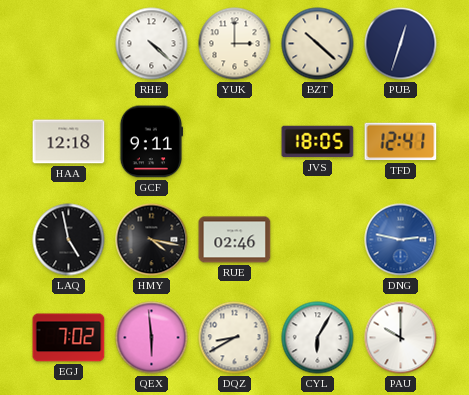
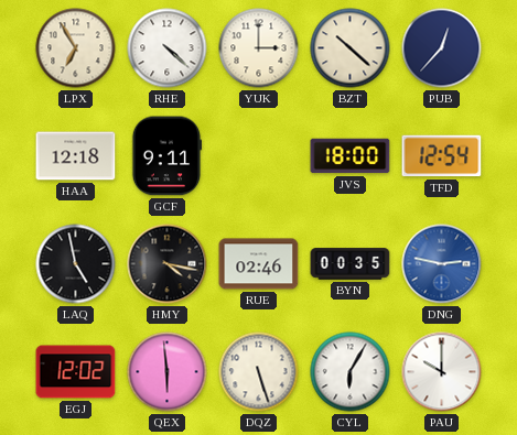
LPX: none -> 6:55 (76, 48)
PUB: 12:33 -> 12:37 (442, 48)
JVS: 18:05 -> 18:00 (351, 156)
TFD: 12:41 -> 12:54 (442, 156)
BYN: none -> 00:35 (351, 264)
EGJ: 7:02 -> 12:02 (76, 372)
DQZ: 8:40 -> 5:27 (259, 372)
